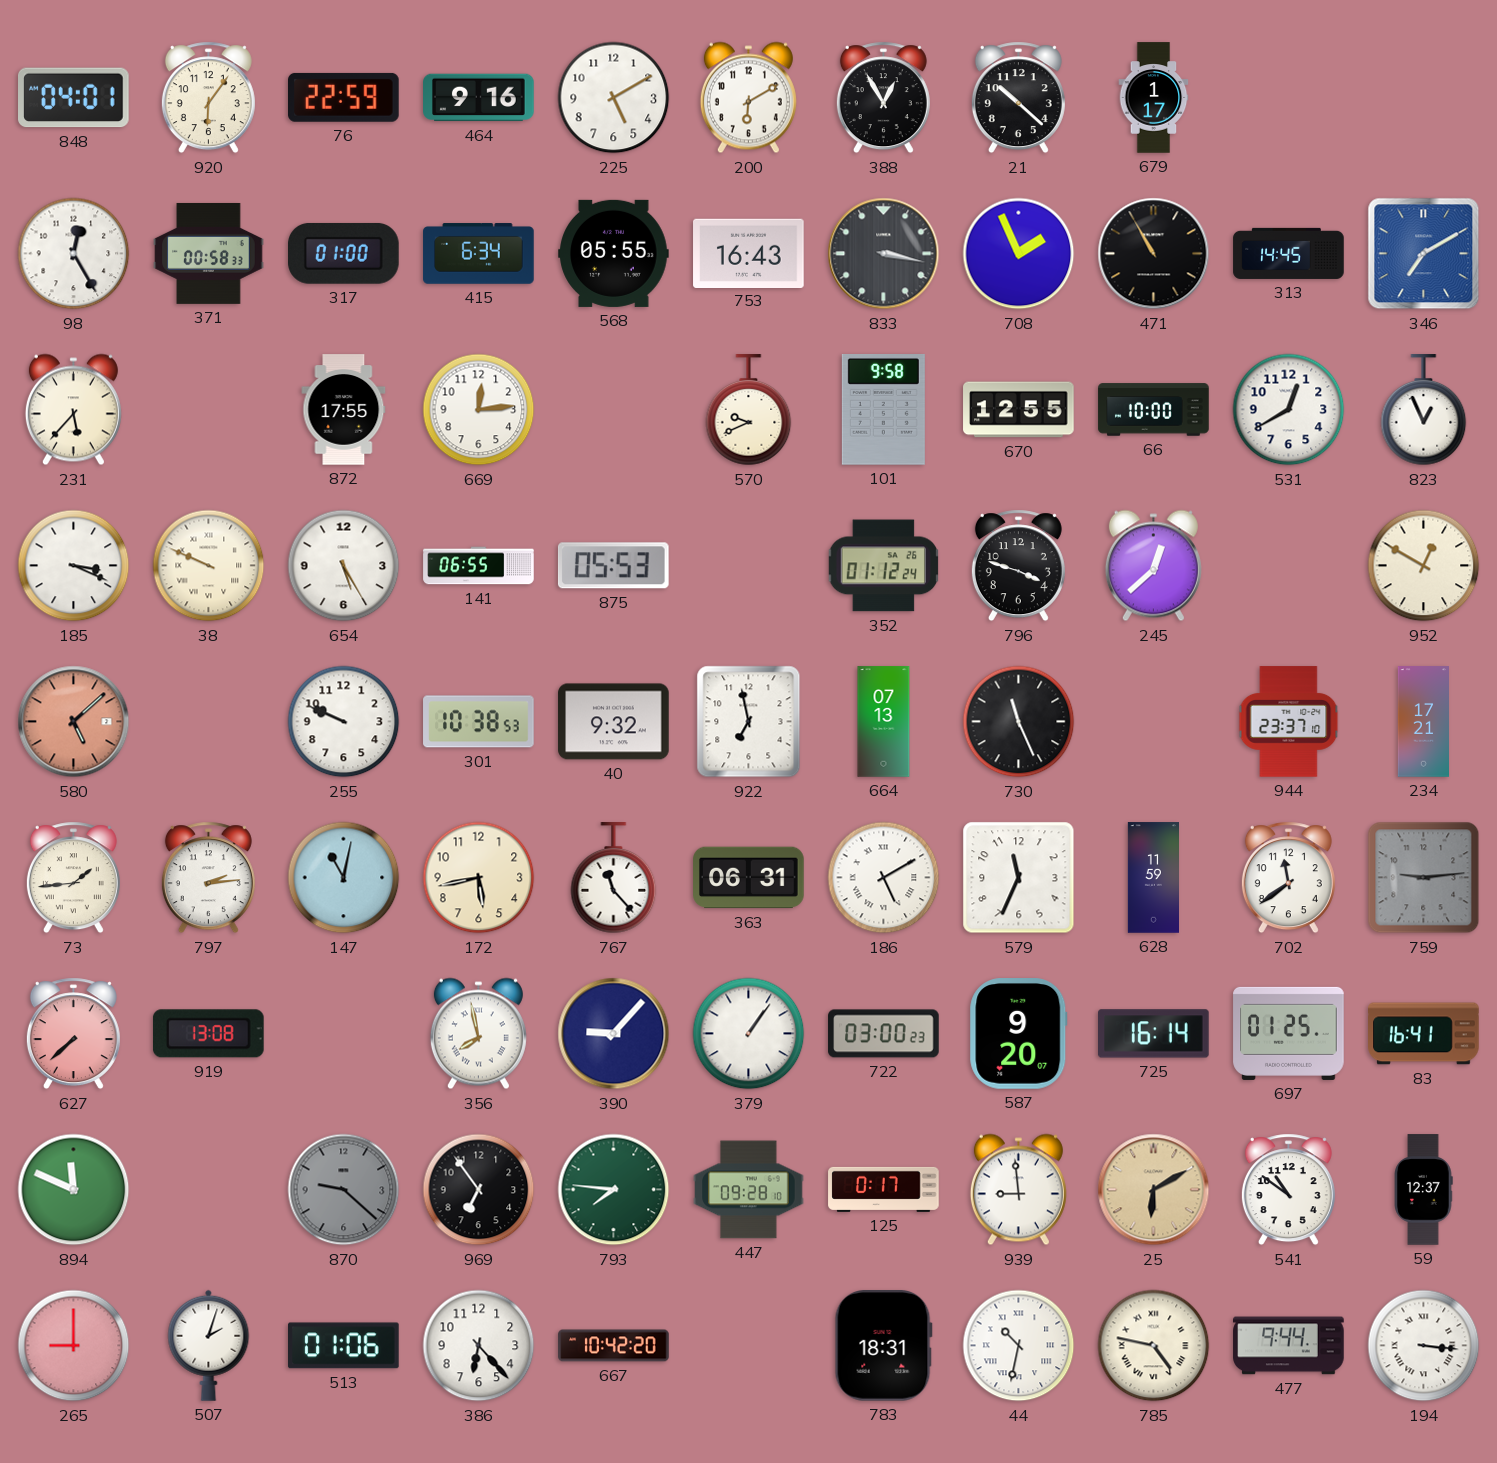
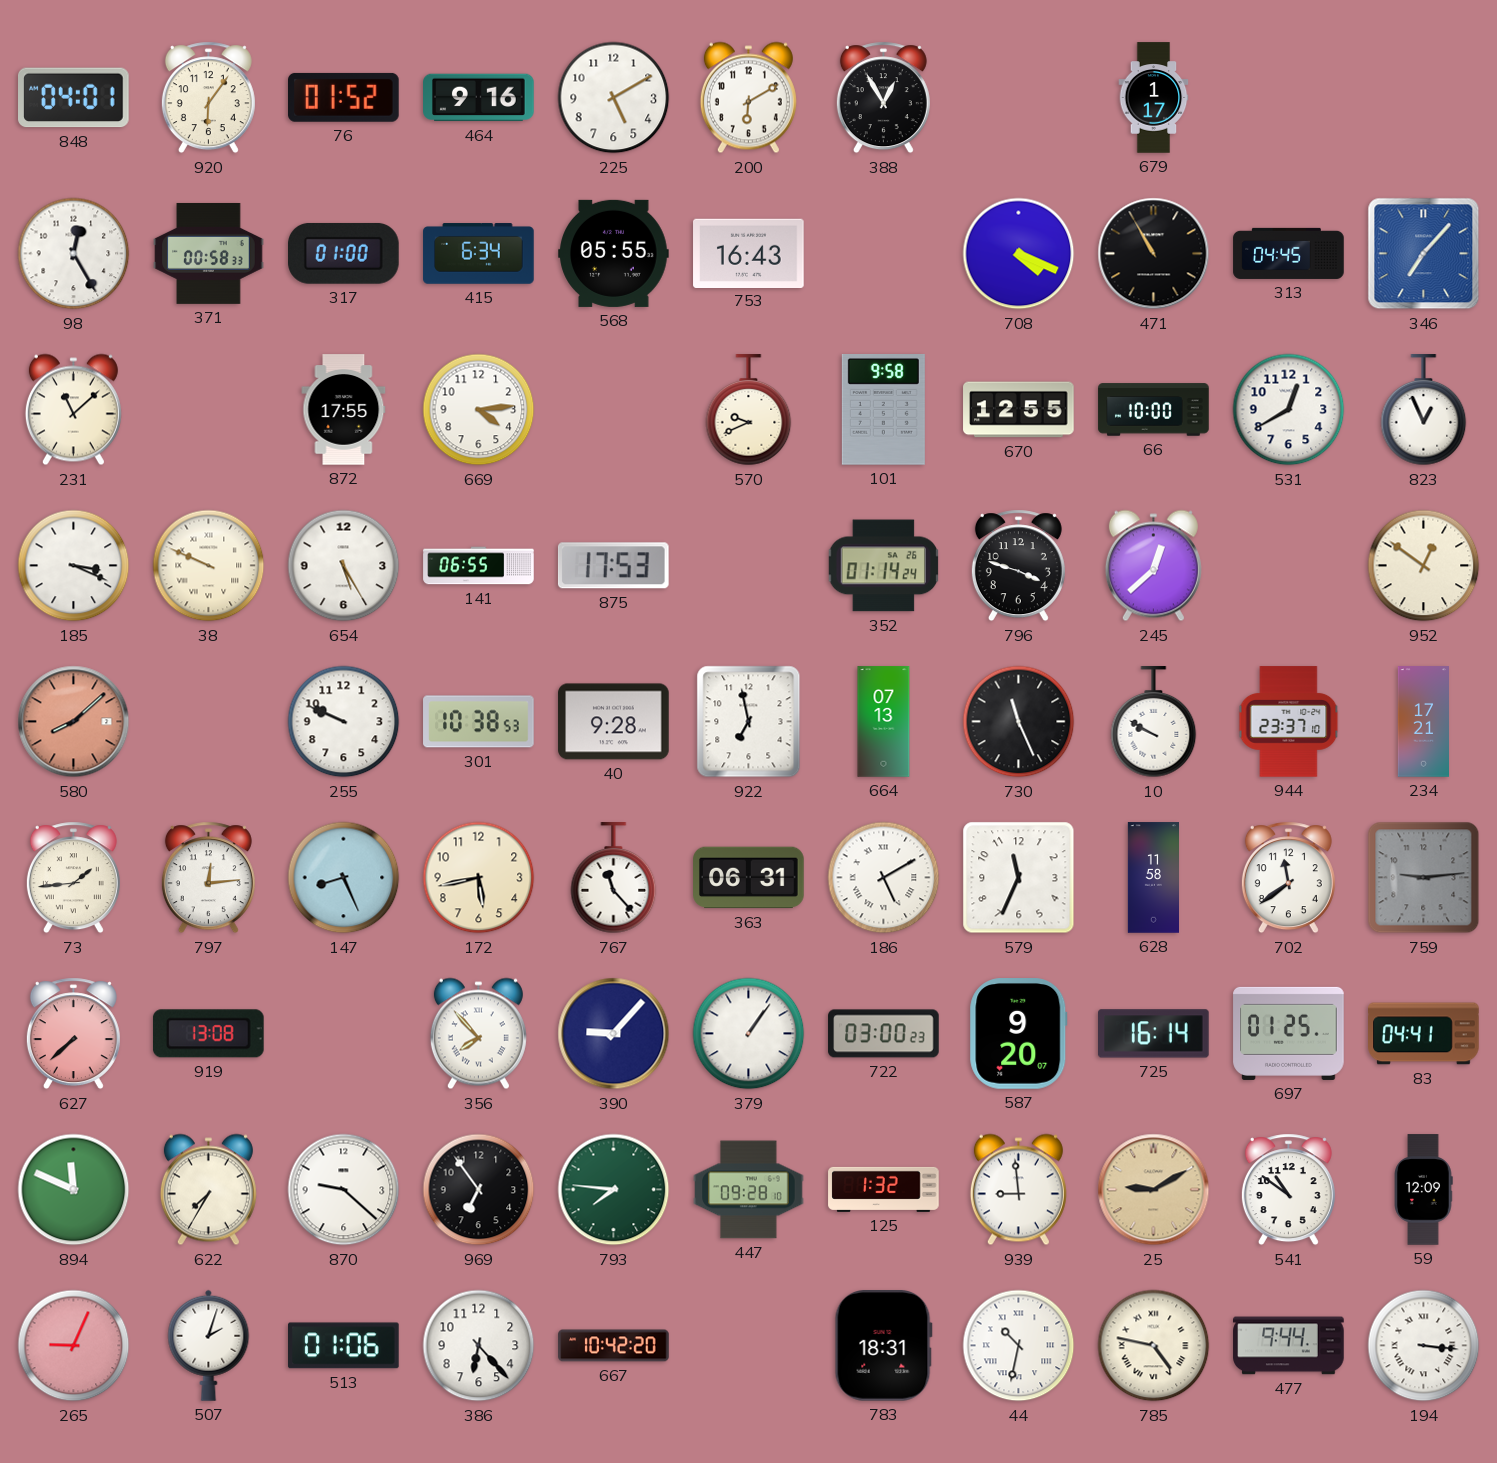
76: 22:59 -> 01:52 (344, 97)
21: 10:22 -> none (1018, 98)
833: 3:17 -> none (884, 254)
708: 1:56 -> 4:19 (1019, 254)
313: 14:45 -> 04:45 (1289, 253)
346: 7:10 -> 7:07 (1424, 254)
231: 5:37 -> 11:08 (73, 410)
669: 12:14 -> 4:14 (479, 410)
875: 05:53 -> 17:53 (613, 566)
352: 01:12 -> 01:14 (883, 566)
952: 12:50 -> 12:51 (1424, 566)
580: 5:08 -> 8:08 (74, 722)
40: 9:32 -> 9:28 (614, 722)
10: none -> 9:50 (1154, 722)
797: 2:14 -> 12:14 (208, 878)
147: 11:02 -> 8:26 (344, 878)
628: 11:59 -> 11:58 (1153, 878)
356: 7:58 -> 7:53 (478, 1034)
83: 16:41 -> 04:41 (1424, 1034)
622: none -> 7:35 (208, 1190)
870 dial: grey -> white (344, 1190)
125: 0:17 -> 1:32 (884, 1189)
25: 6:10 -> 9:10 (1154, 1190)
59: 12:37 -> 12:09 (1423, 1190)
265: 9:00 -> 9:04 (74, 1346)
